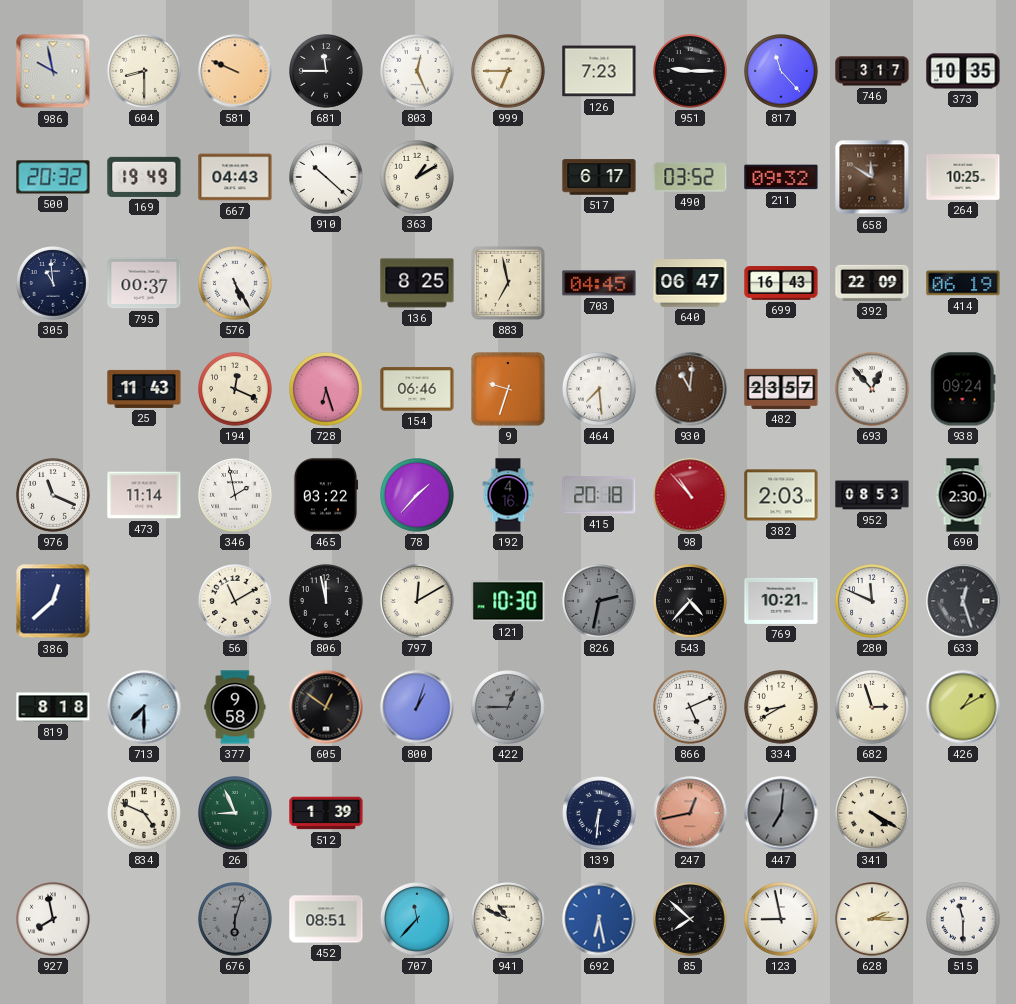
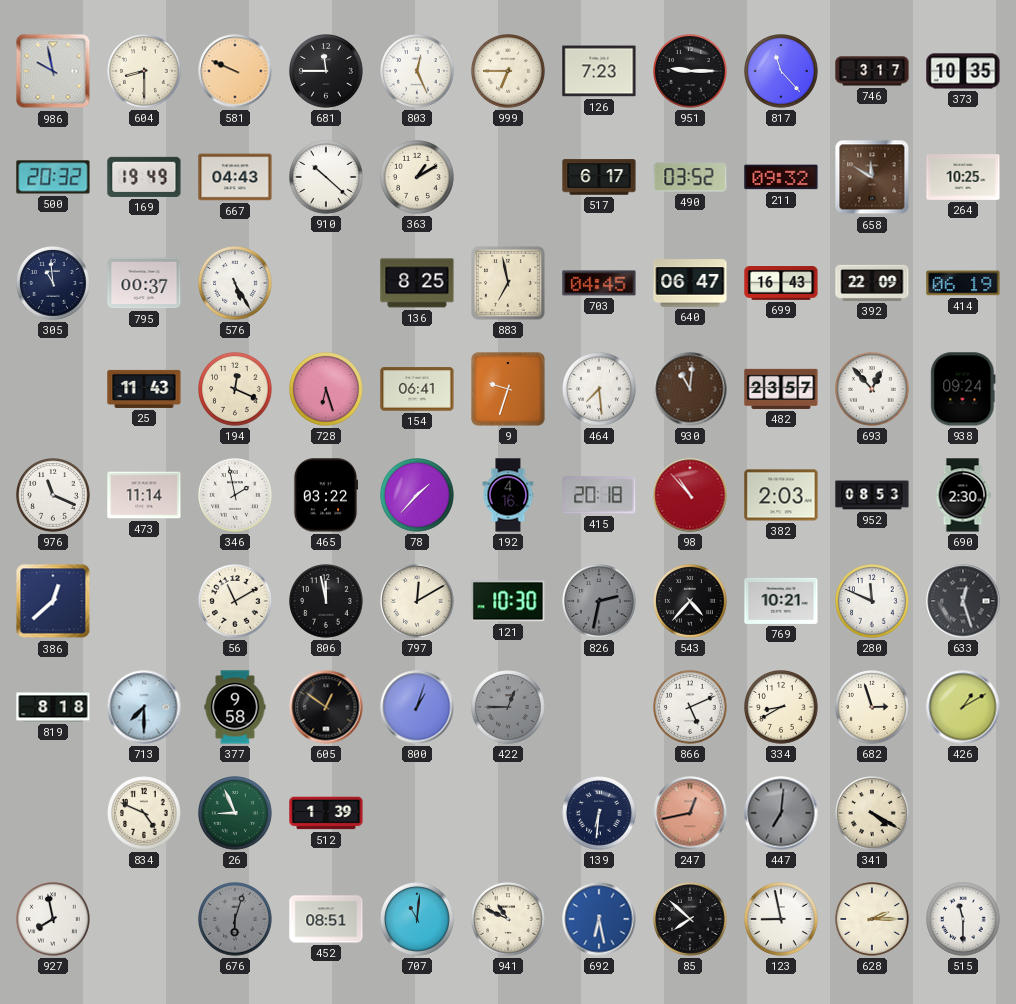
154: 06:46 -> 06:41 (417, 389)
707: 11:37 -> 11:01 (418, 920)
